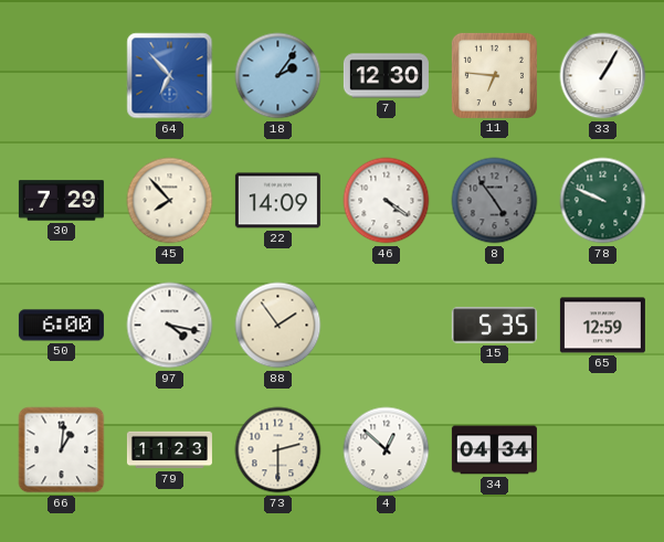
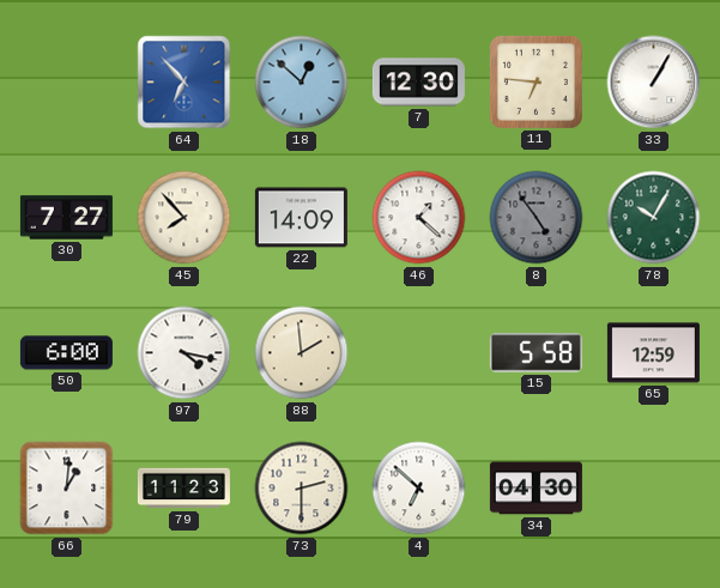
18: 2:06 -> 12:52 (302, 83)
30: 7:29 -> 7:27 (66, 218)
46: 4:21 -> 1:22 (419, 218)
78: 9:49 -> 10:05 (654, 218)
88: 1:54 -> 1:59 (302, 353)
15: 5:35 -> 5:58 (536, 353)
4: 12:52 -> 6:52 (419, 489)
34: 04:34 -> 04:30 (536, 489)
